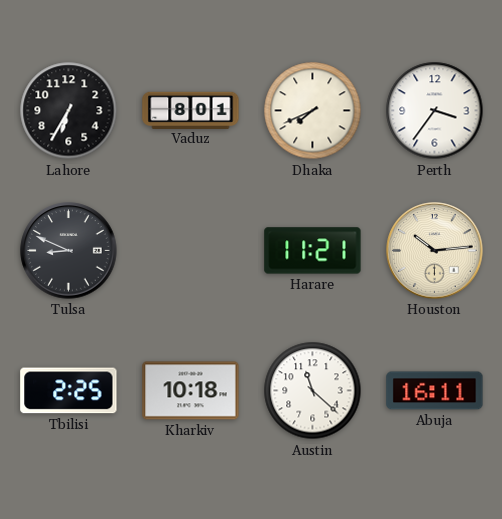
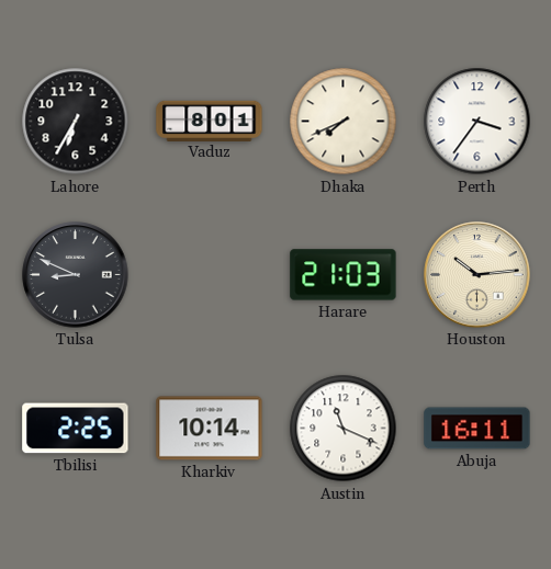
Harare: 11:21 -> 21:03 (344, 275)
Kharkiv: 10:18 -> 10:14 (210, 429)
Austin: 11:22 -> 11:19 (344, 429)
